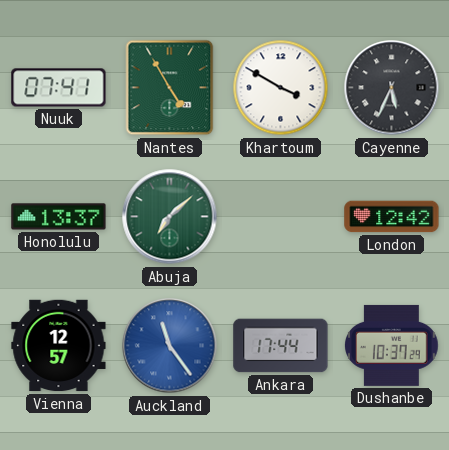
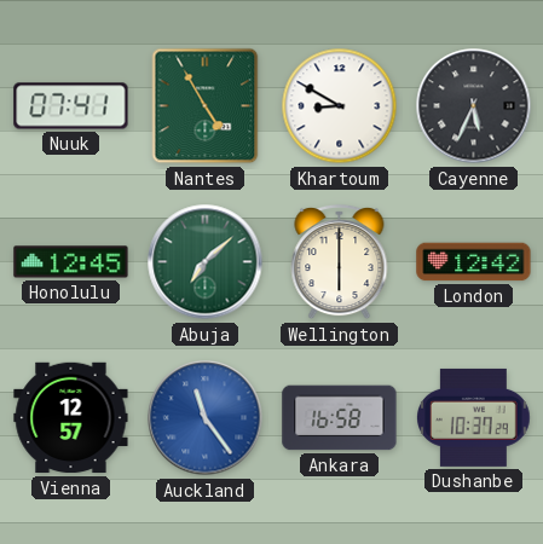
Khartoum: 3:50 -> 8:50 (340, 106)
Honolulu: 13:37 -> 12:45 (71, 262)
Wellington: none -> 6:00 (340, 262)
Ankara: 17:44 -> 16:58 (340, 418)
